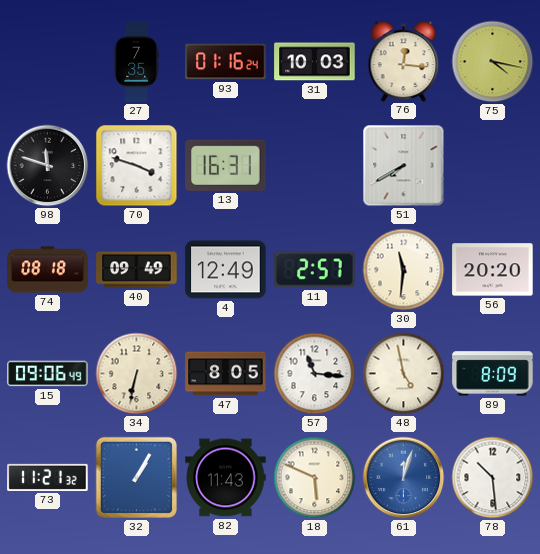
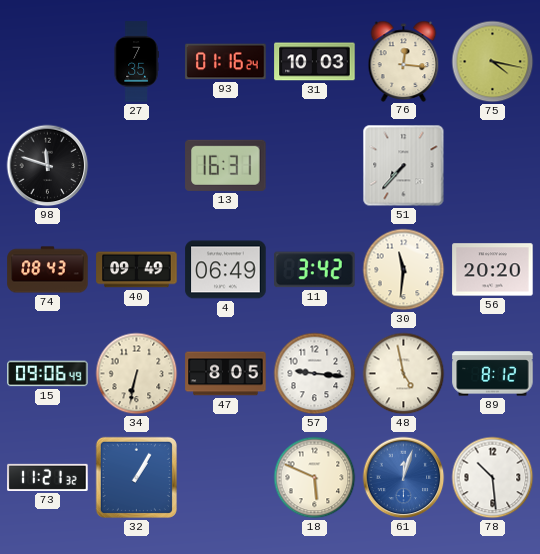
70: 3:48 -> none (137, 166)
51: 7:40 -> 7:37 (404, 166)
74: 08:18 -> 08:43 (48, 270)
4: 12:49 -> 06:49 (226, 270)
11: 2:57 -> 3:42 (315, 270)
57: 11:16 -> 9:16 (315, 374)
89: 8:09 -> 8:12 (493, 374)
82: 11:43 -> none (226, 478)
